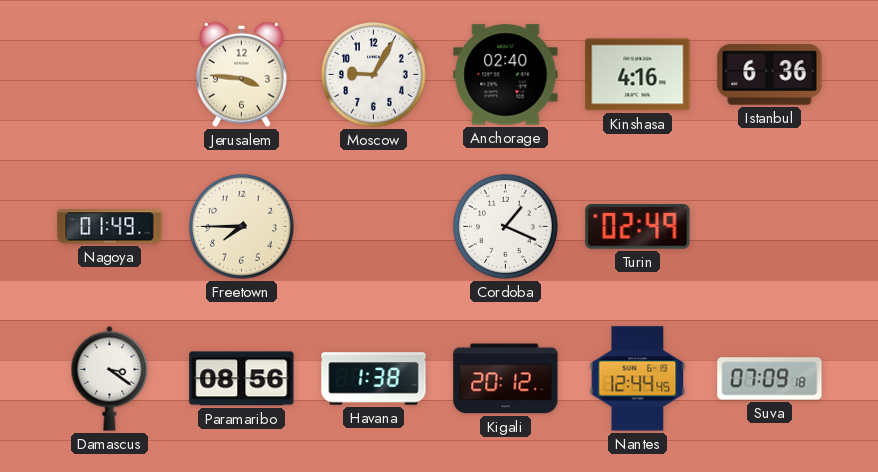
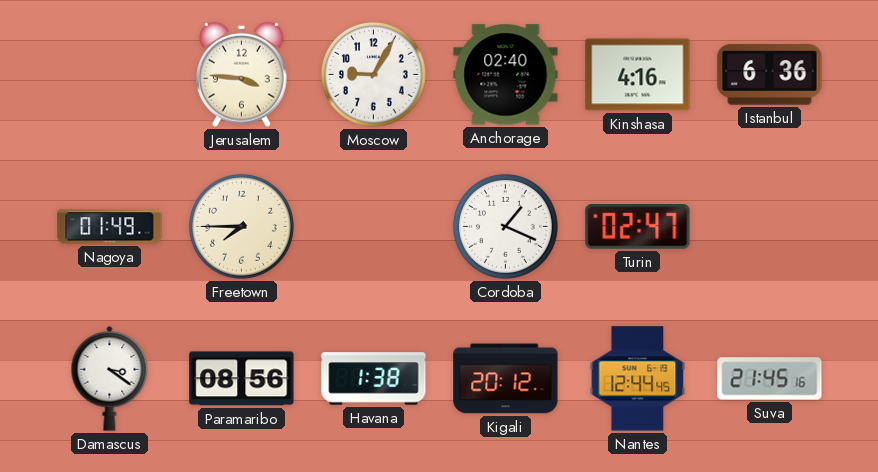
Turin: 02:49 -> 02:47 (638, 227)
Suva: 07:09 -> 21:45 (770, 379)
